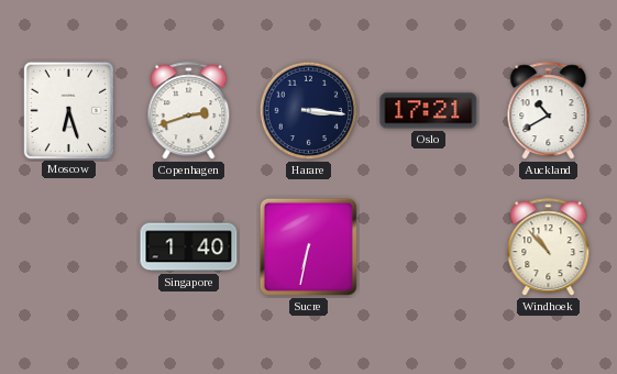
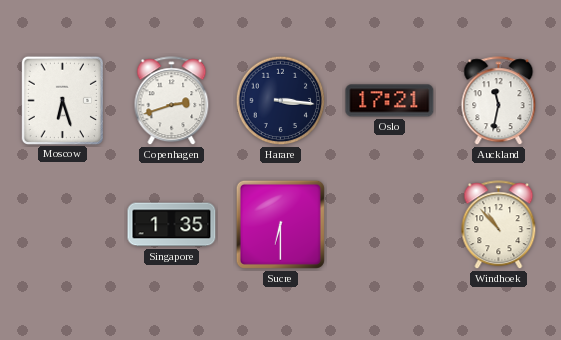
Auckland: 10:40 -> 11:32 (499, 101)
Singapore: 1:40 -> 1:35 (172, 225)
Sucre: 6:32 -> 6:30 (280, 224)
